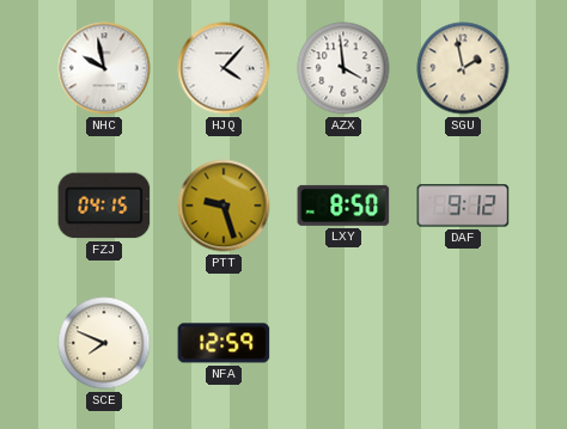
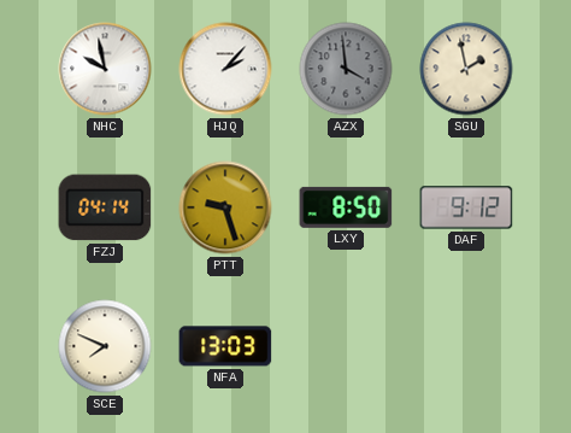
HJQ: 4:07 -> 2:07 (225, 69)
AZX dial: white -> grey (346, 69)
FZJ: 04:15 -> 04:14 (105, 207)
NFA: 12:59 -> 13:03 (225, 346)
